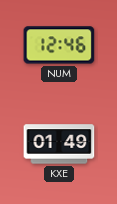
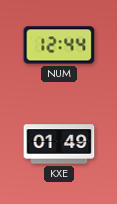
NUM: 12:46 -> 12:44 (59, 45)
